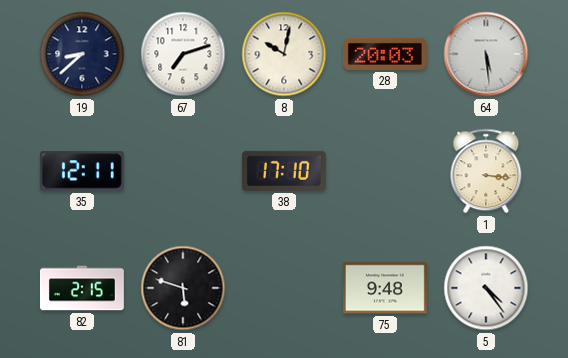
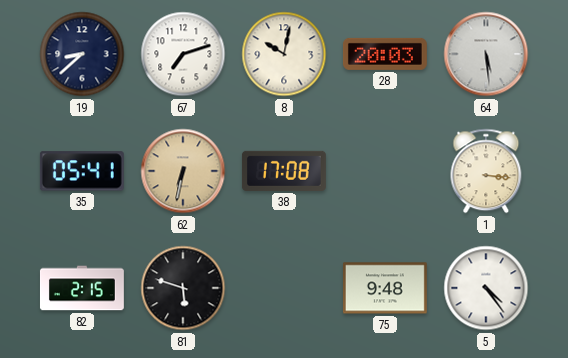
35: 12:11 -> 05:41 (82, 171)
62: none -> 6:32 (183, 171)
38: 17:10 -> 17:08 (284, 171)
